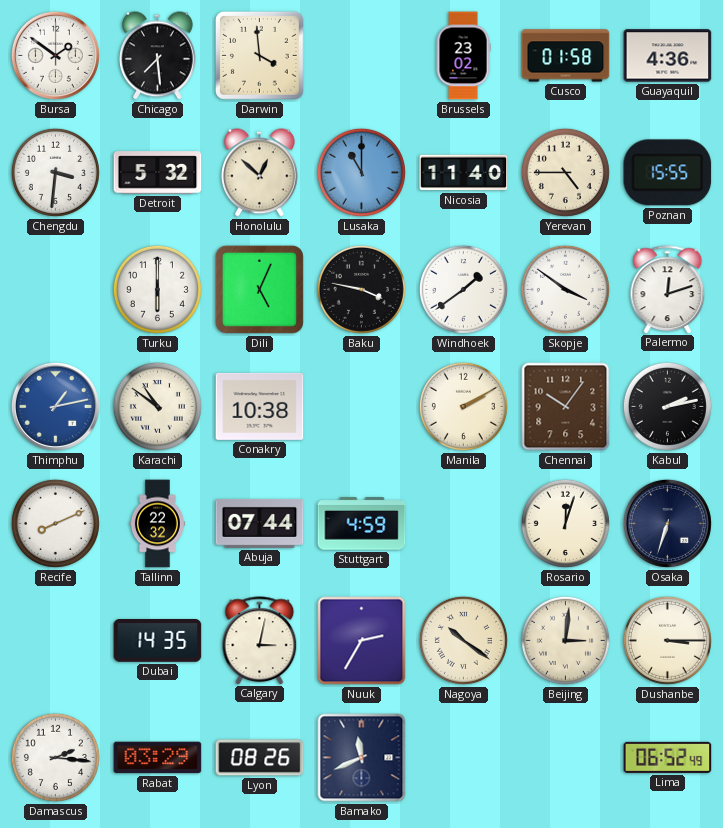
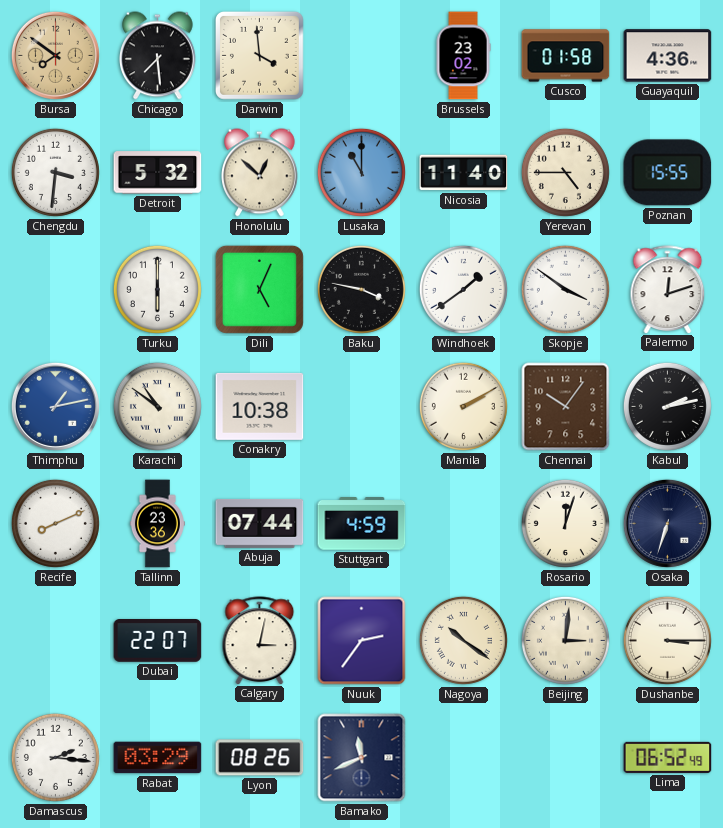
Bursa: 1:51 -> 7:51 (55, 55)
Bursa dial: white -> champagne (55, 55)
Tallinn: 22:32 -> 23:36 (157, 524)
Dubai: 14:35 -> 22:07 (158, 641)
Nuuk: 2:35 -> 2:36 (362, 641)
